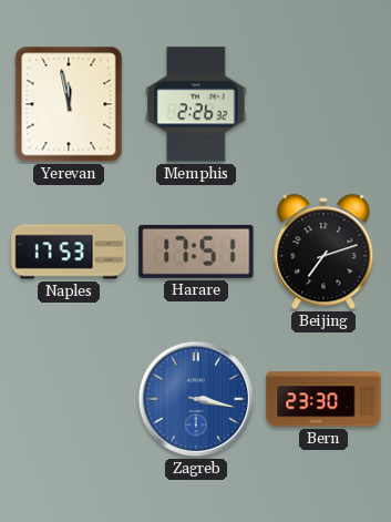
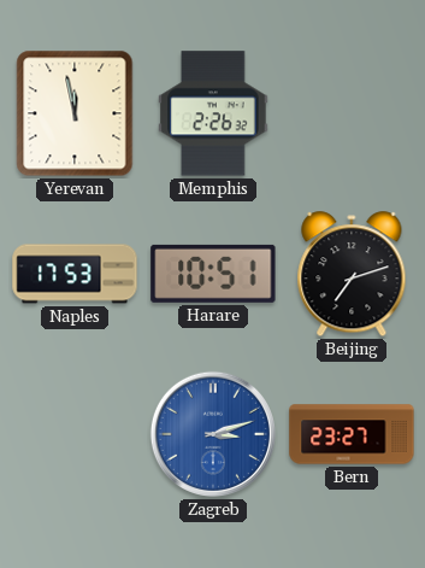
Harare: 17:51 -> 10:51 (213, 274)
Zagreb: 3:17 -> 3:12 (213, 434)
Bern: 23:30 -> 23:27 (352, 434)
